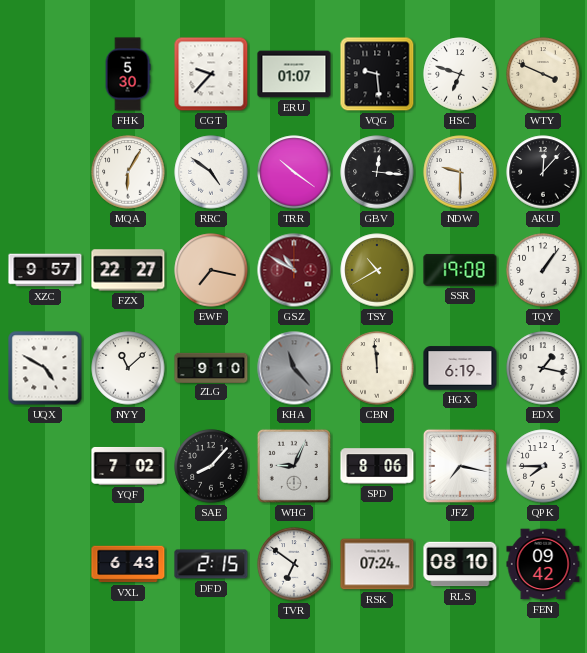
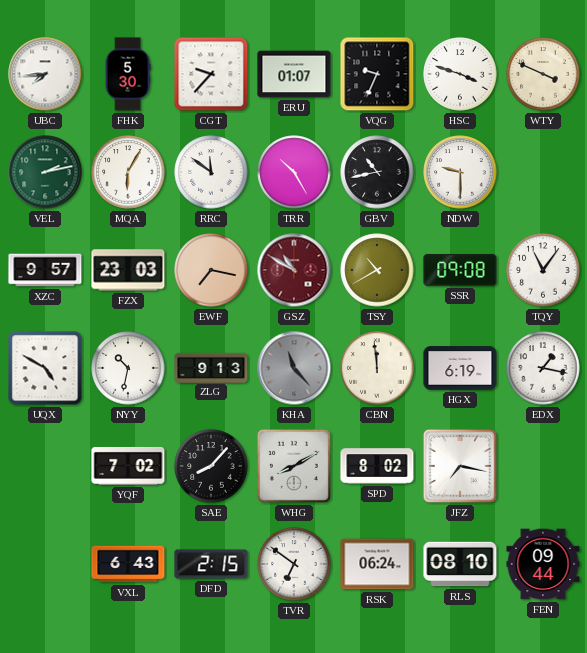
UBC: none -> 7:44 (45, 74)
VQG: 9:29 -> 9:34 (377, 74)
HSC: 6:48 -> 3:48 (460, 74)
VEL: none -> 2:13 (45, 172)
RRC: 4:51 -> 11:51 (211, 172)
TRR: 10:21 -> 10:25 (294, 172)
GBV: 12:16 -> 10:43 (377, 172)
AKU: 12:07 -> none (543, 172)
FZX: 22:27 -> 23:03 (128, 270)
SSR: 19:08 -> 09:08 (460, 270)
TQY: 1:06 -> 11:06 (543, 270)
NYY: 11:08 -> 10:32 (128, 368)
ZLG: 9:10 -> 9:13 (211, 367)
WHG: 9:04 -> 8:10 (294, 466)
SPD: 8:06 -> 8:02 (377, 466)
QPK: 7:45 -> none (543, 466)
RSK: 07:24 -> 06:24 (377, 564)
FEN: 09:42 -> 09:44 (543, 564)
